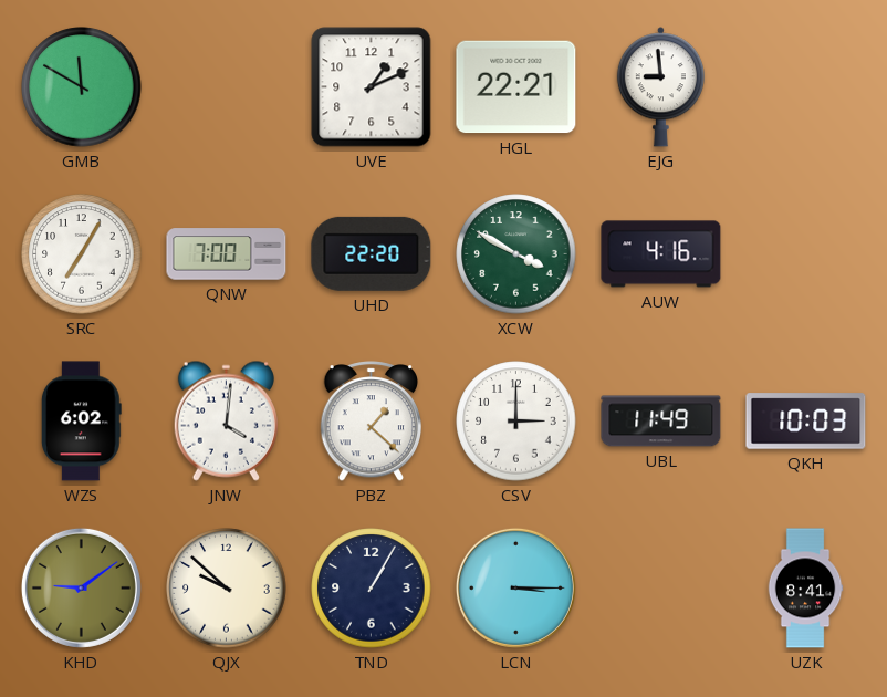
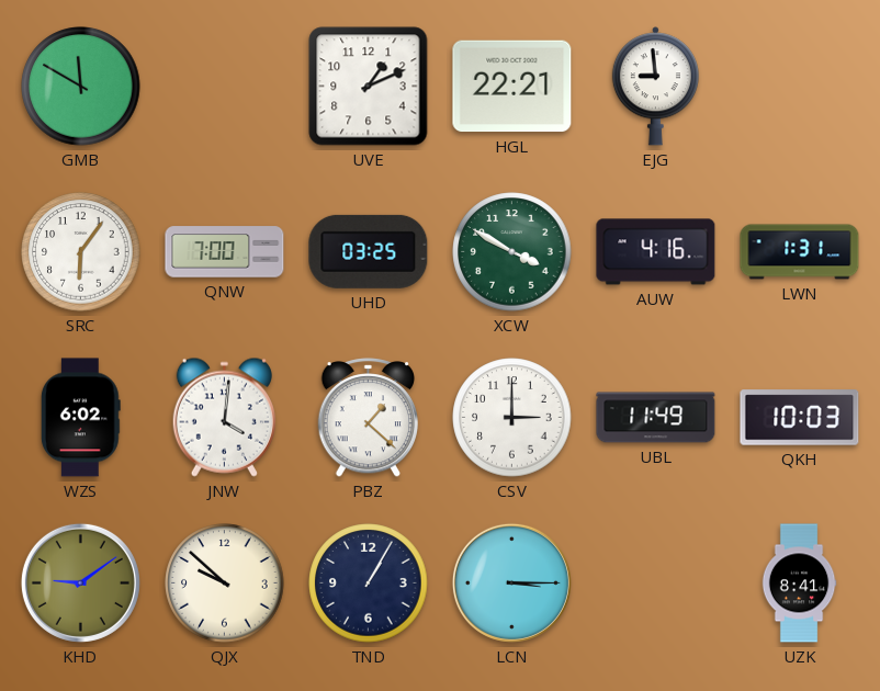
SRC: 7:05 -> 6:06 (81, 252)
UHD: 22:20 -> 03:25 (369, 251)
LWN: none -> 1:31 (800, 252)
